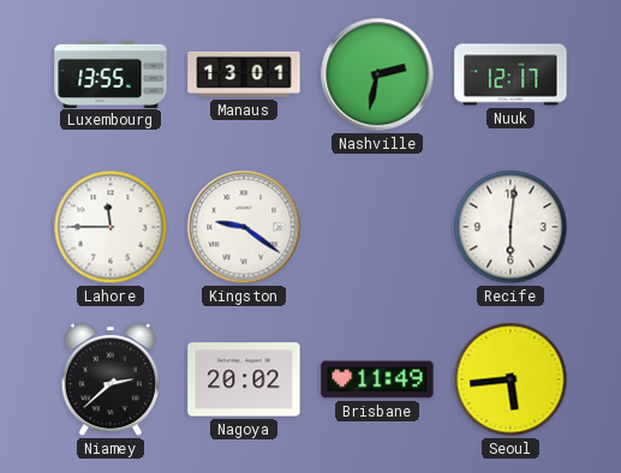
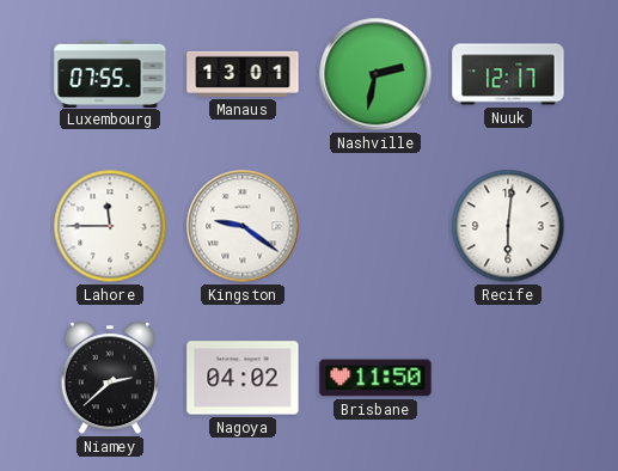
Luxembourg: 13:55 -> 07:55 (110, 73)
Nagoya: 20:02 -> 04:02 (243, 378)
Brisbane: 11:49 -> 11:50 (375, 378)
Seoul: 5:44 -> none (510, 379)
